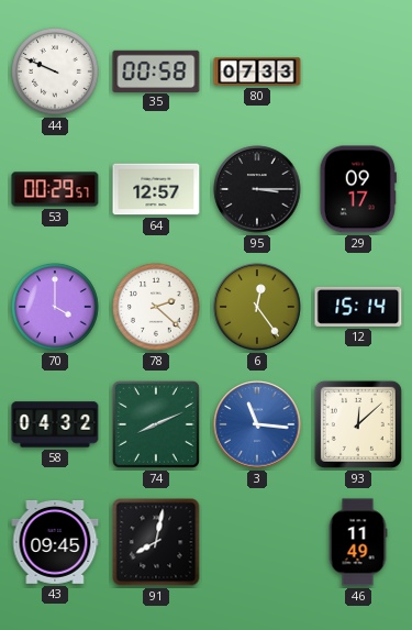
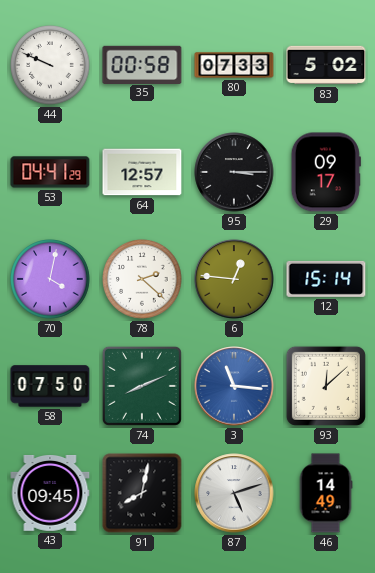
83: none -> 5:02 (326, 65)
53: 00:29 -> 04:41 (50, 172)
70: 4:00 -> 4:02 (50, 279)
6: 12:24 -> 12:46 (234, 279)
58: 04:32 -> 07:50 (50, 386)
87: none -> 5:12 (234, 493)
46: 11:49 -> 14:49 (326, 493)
